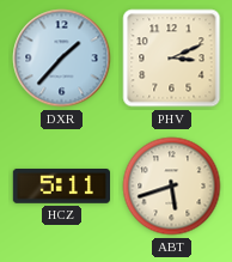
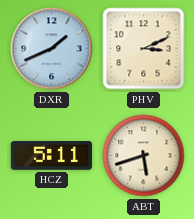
DXR: 1:37 -> 1:41 (52, 49)
